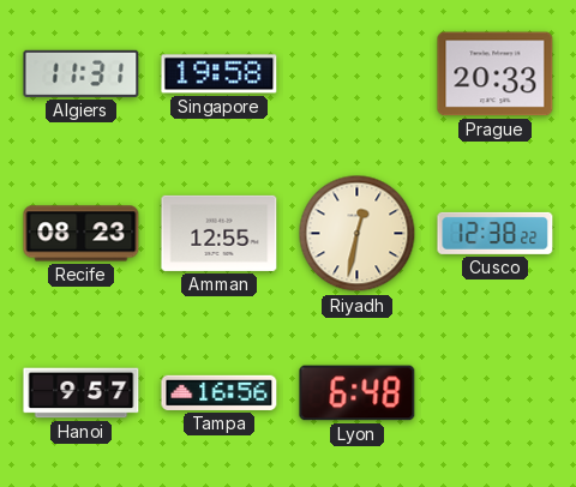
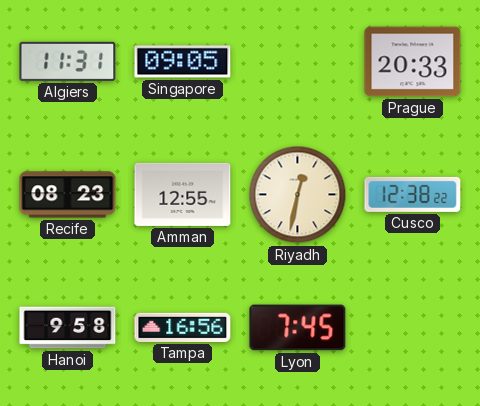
Singapore: 19:58 -> 09:05 (183, 62)
Hanoi: 9:57 -> 9:58 (68, 328)
Lyon: 6:48 -> 7:45 (298, 328)
